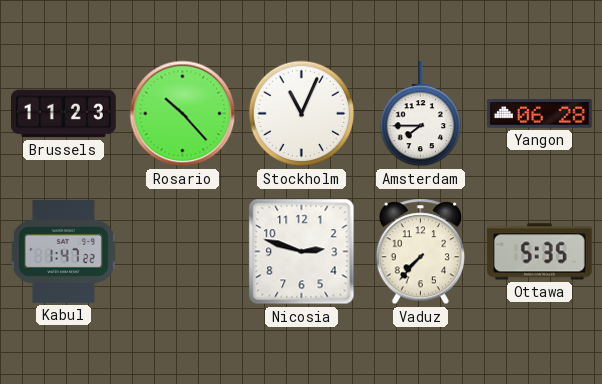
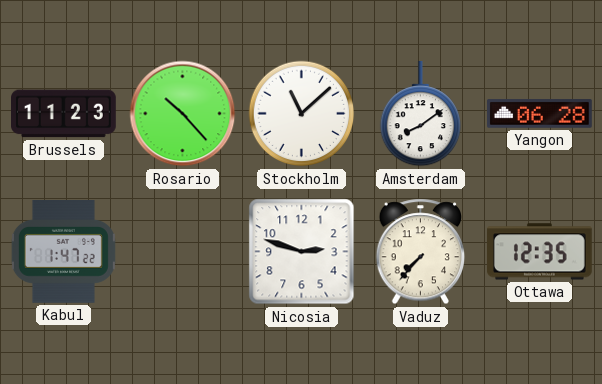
Stockholm: 11:04 -> 11:08 (302, 114)
Amsterdam: 7:45 -> 8:09 (420, 115)
Ottawa: 5:35 -> 12:35 (540, 252)
